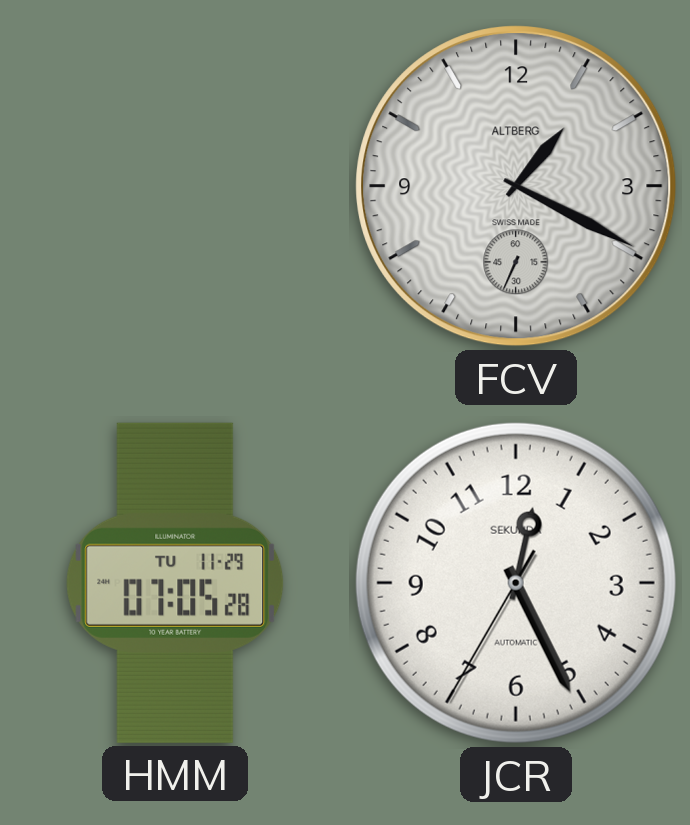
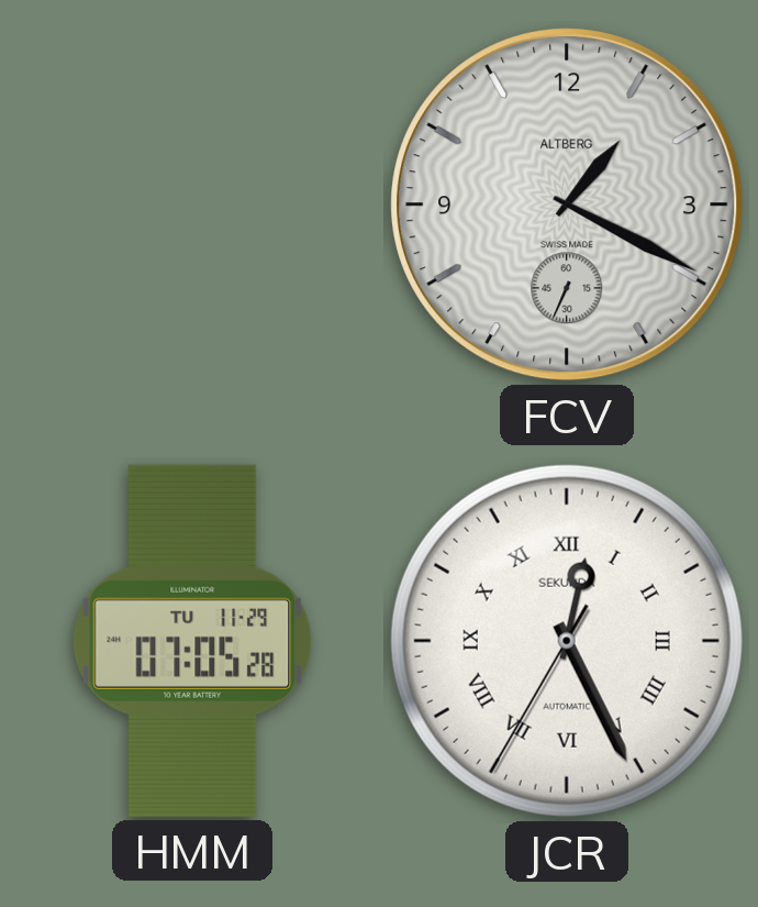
JCR numerals: Arabic -> Roman (567, 641)
